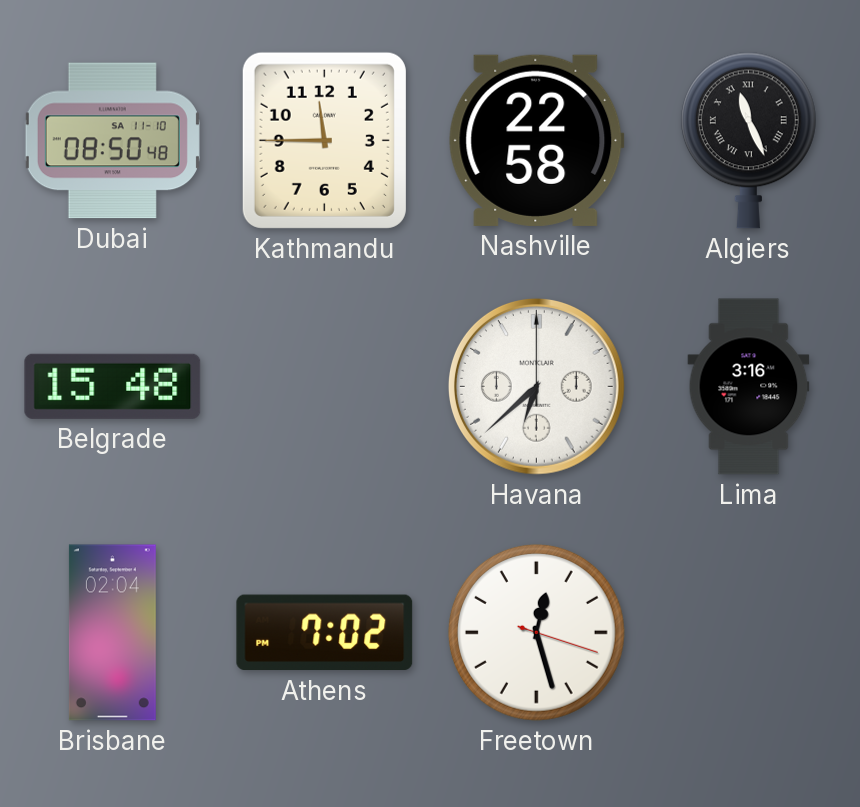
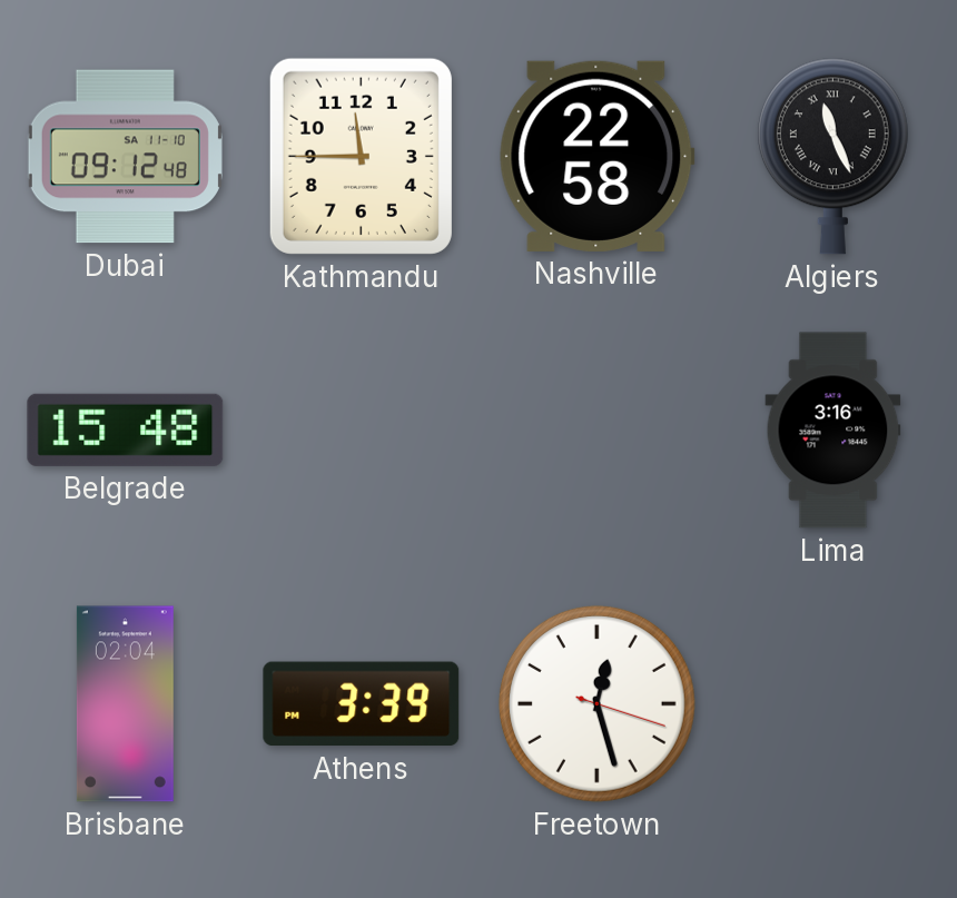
Dubai: 08:50 -> 09:12 (125, 157)
Havana: 6:38 -> none (536, 386)
Athens: 7:02 -> 3:39 (362, 704)
